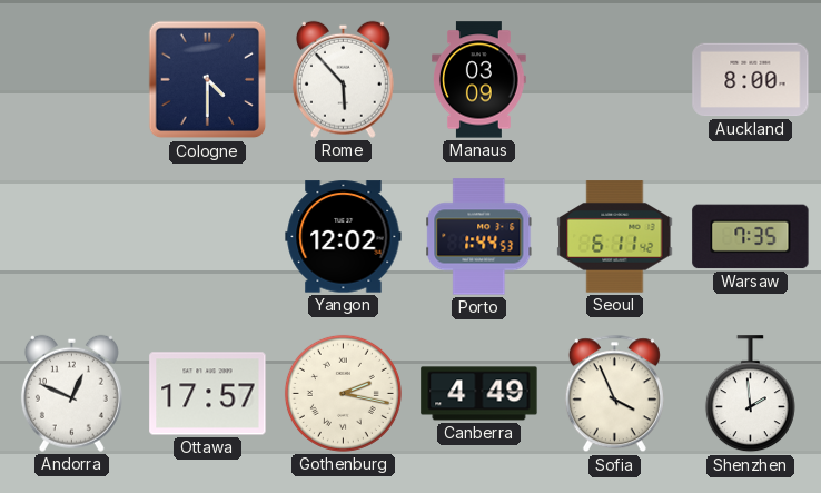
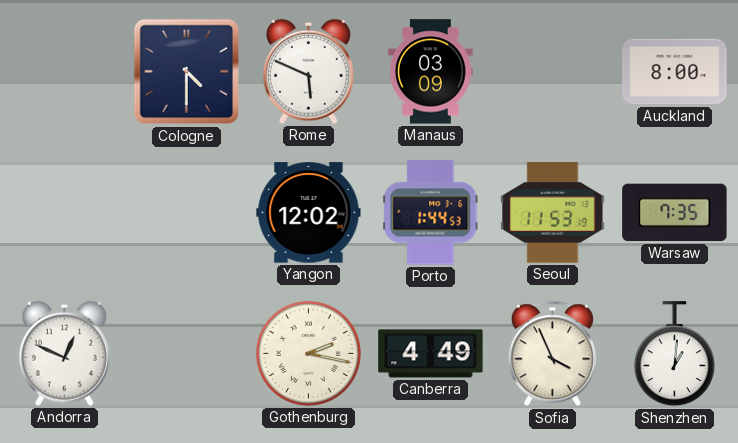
Rome: 5:53 -> 5:49 (308, 71)
Seoul: 6:11 -> 11:53 (553, 213)
Ottawa: 17:57 -> none (208, 394)
Shenzhen: 1:59 -> 1:01 (674, 354)
